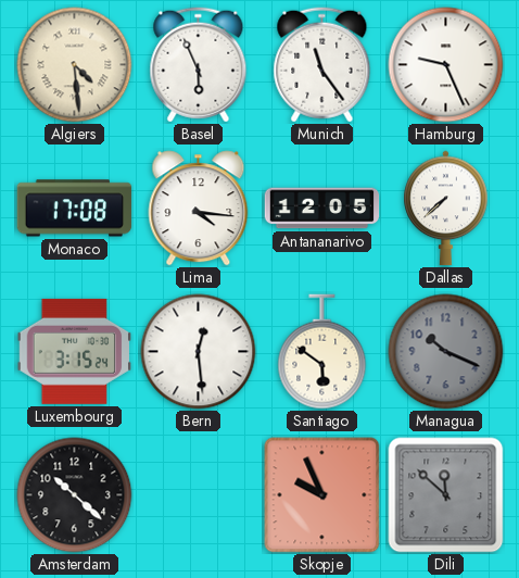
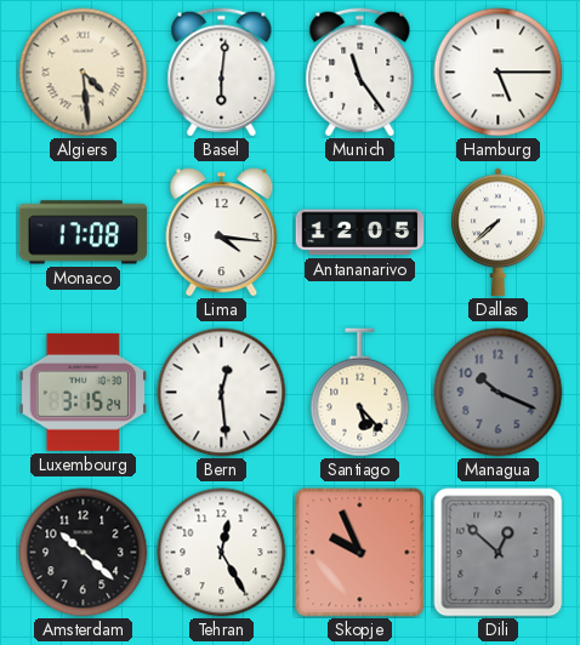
Basel: 5:56 -> 6:01 (222, 73)
Hamburg: 9:26 -> 5:15 (499, 73)
Santiago: 5:51 -> 5:23 (360, 393)
Tehran: none -> 12:25 (222, 553)
Dili: 11:52 -> 12:52 (499, 553)
